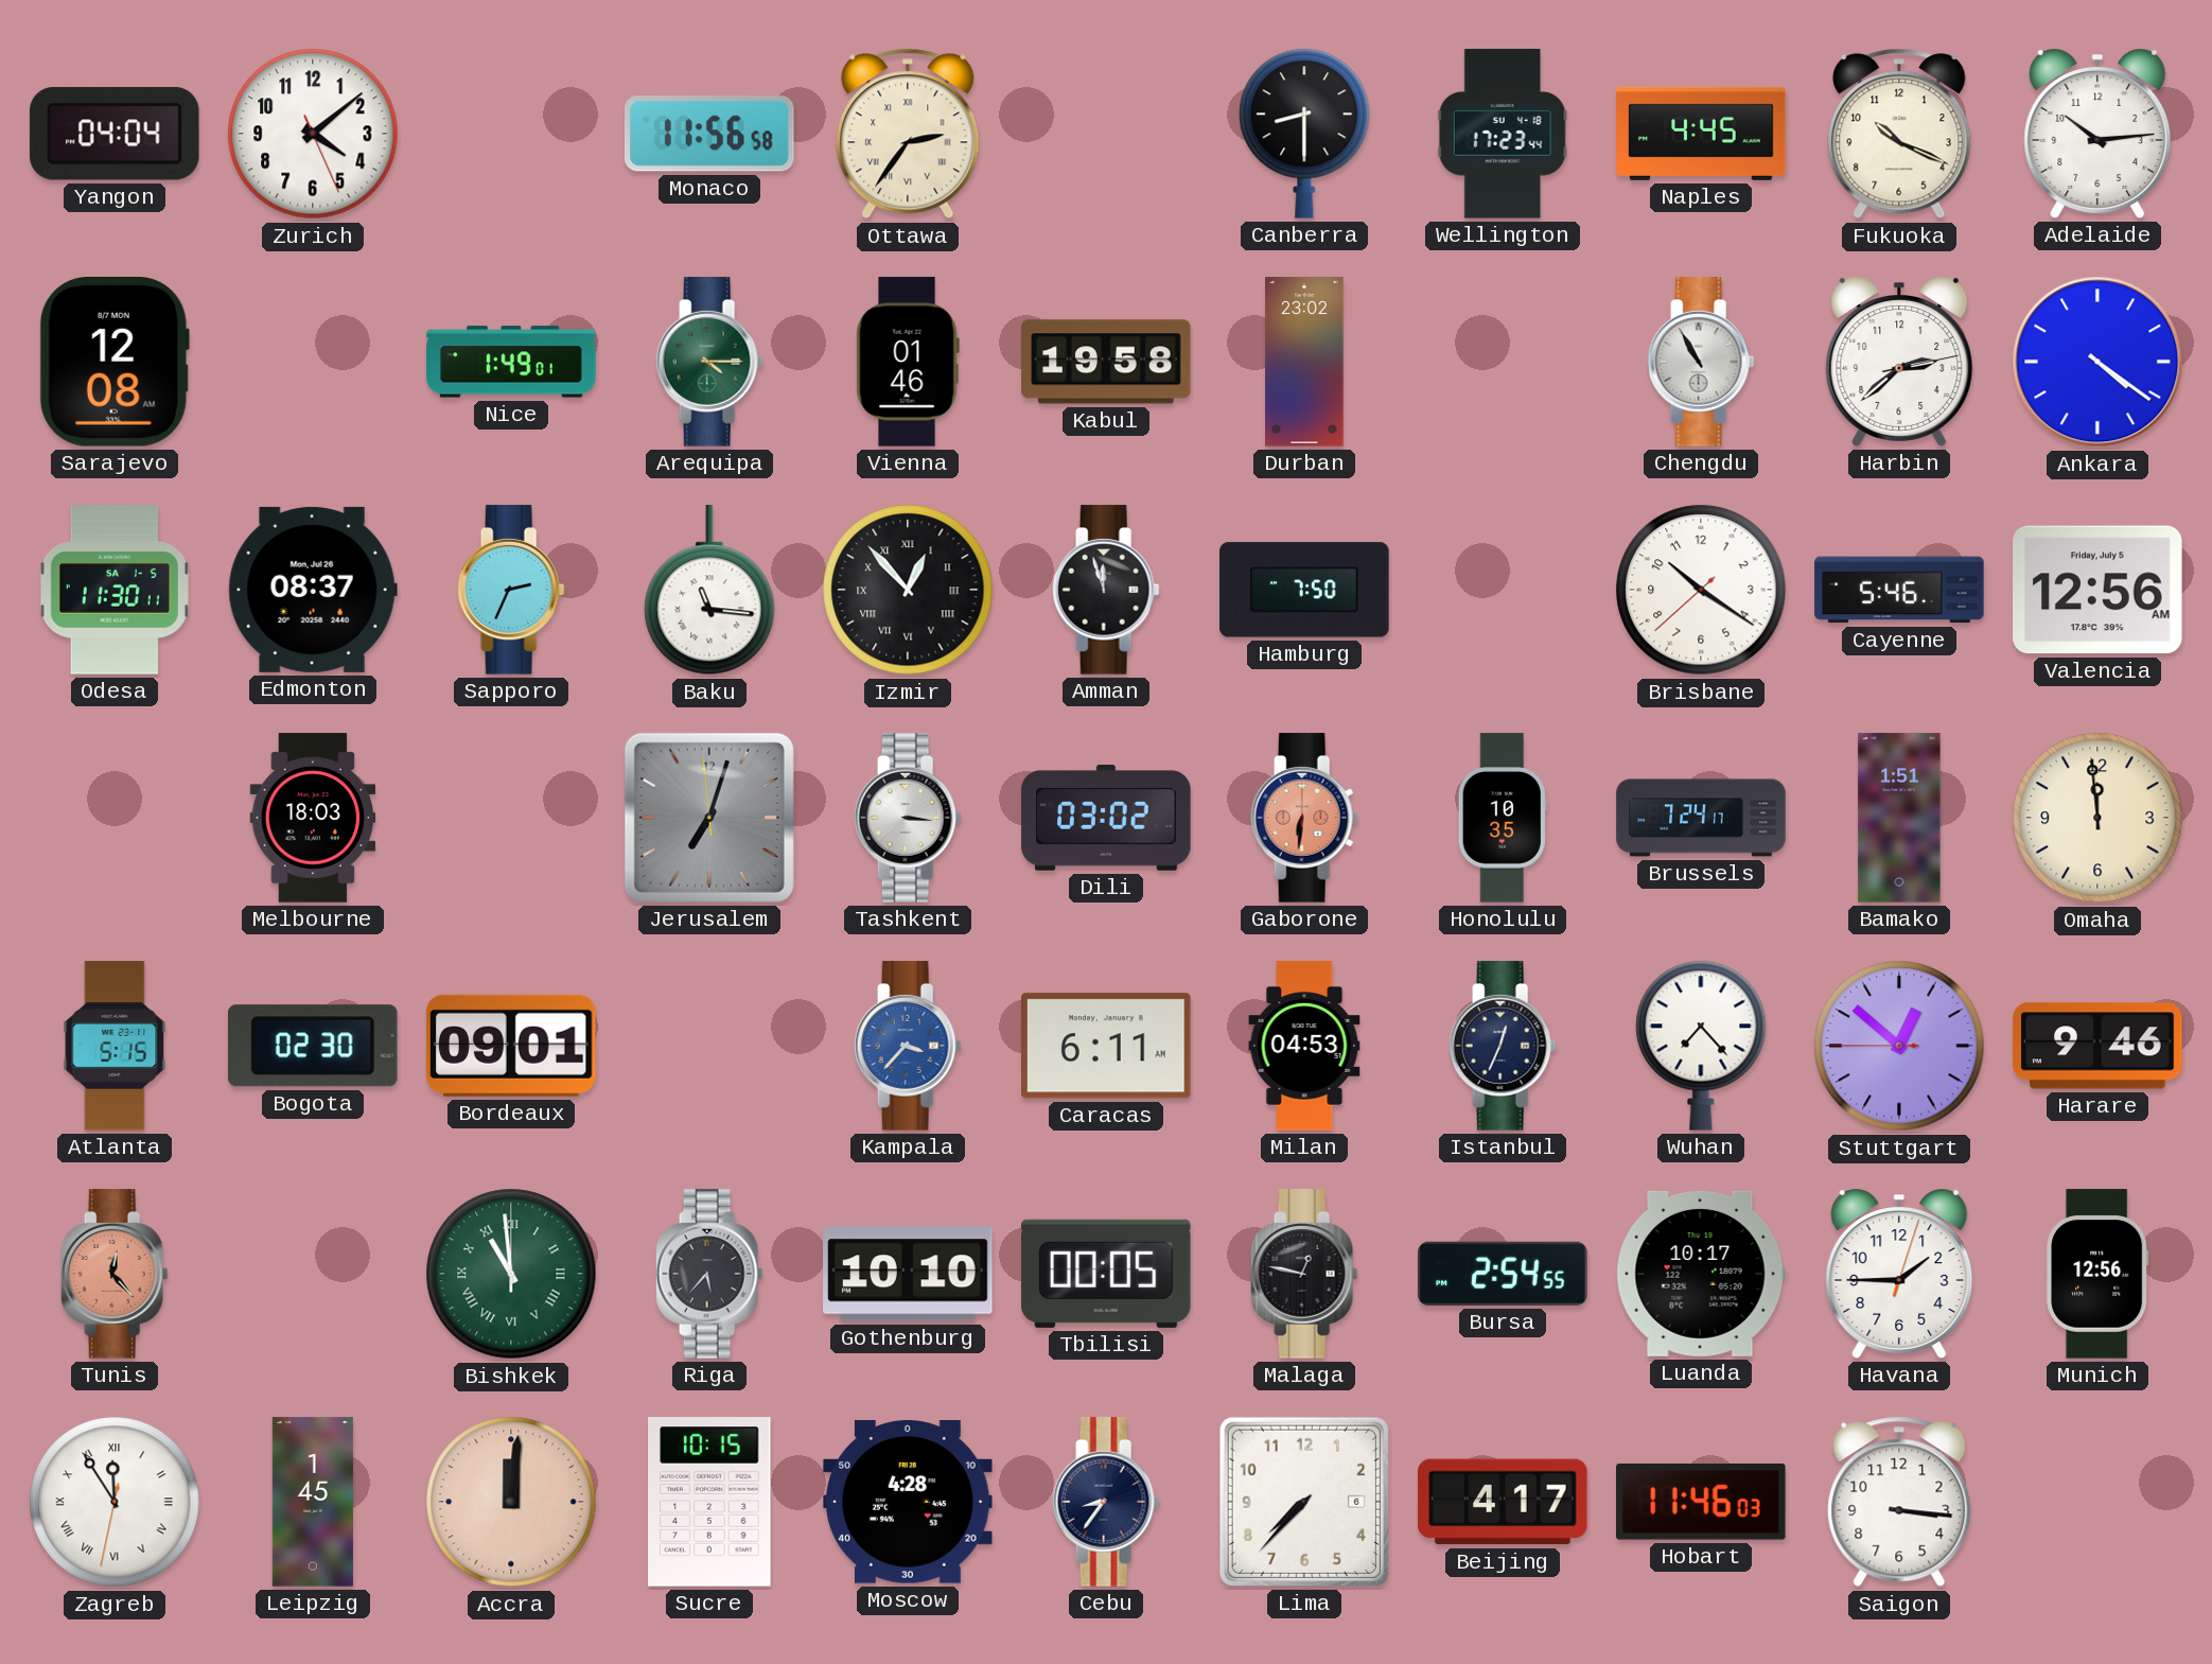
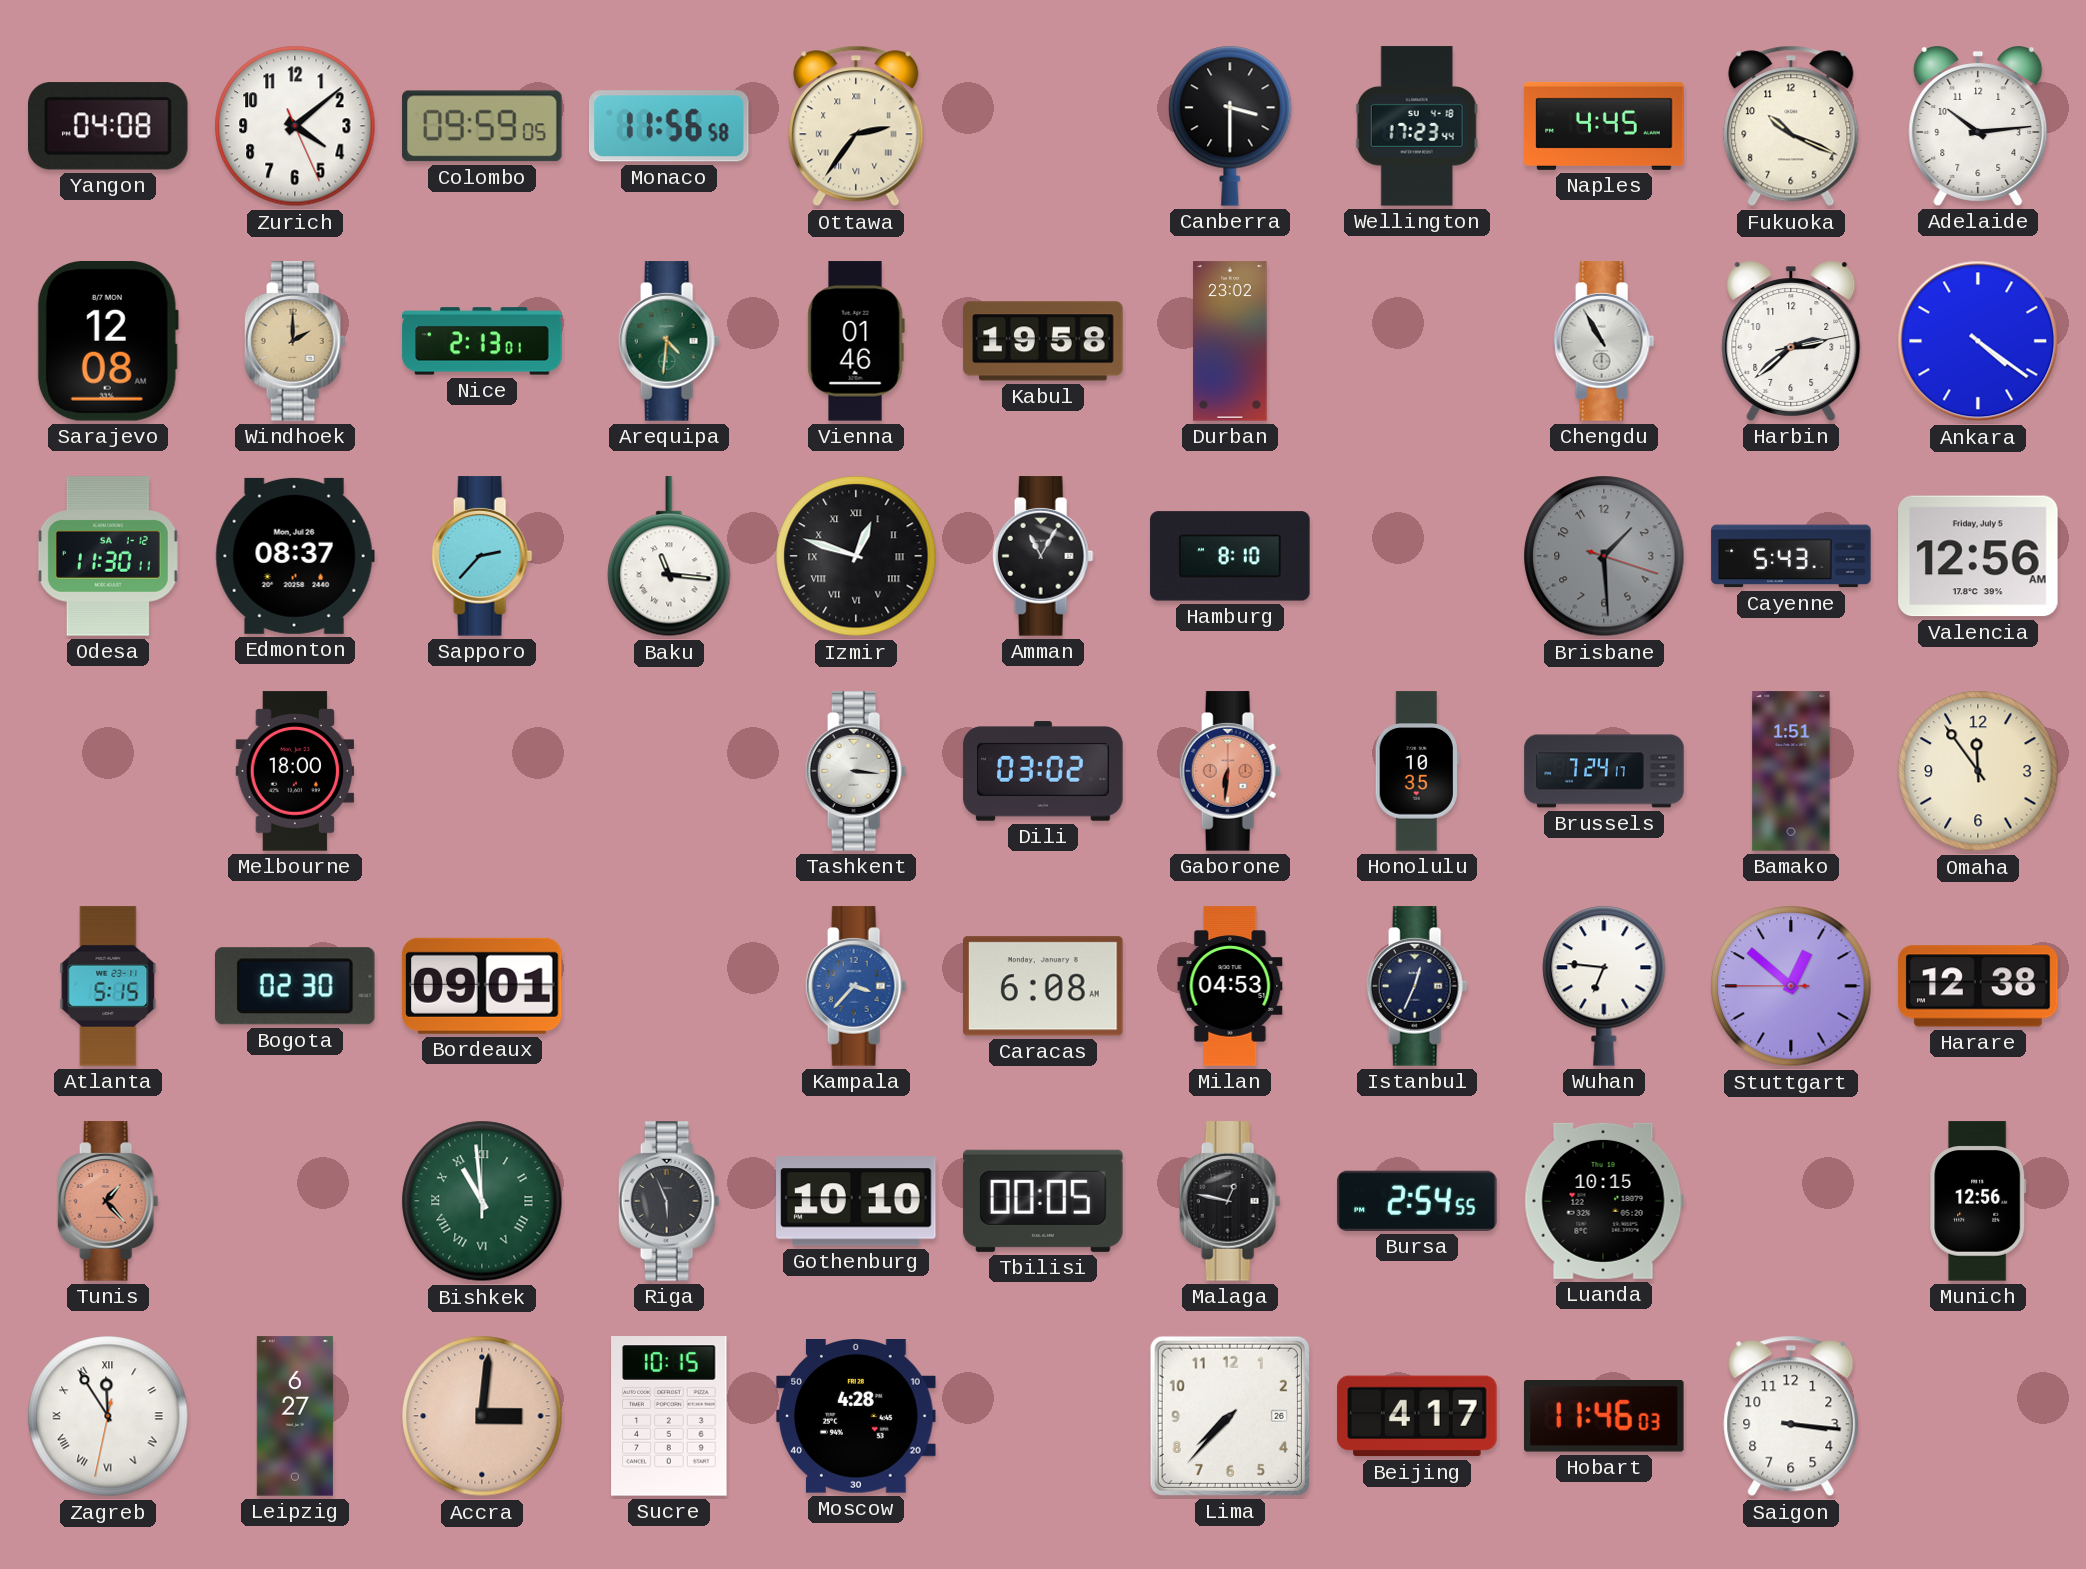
Yangon: 04:04 -> 04:08 (109, 126)
Colombo: none -> 09:59 (482, 126)
Canberra: 8:30 -> 3:30 (1230, 126)
Windhoek: none -> 2:00 (295, 341)
Nice: 1:49 -> 2:13 (482, 341)
Arequipa: 4:15 -> 4:31 (669, 341)
Odesa date: SA 1-5 -> SA 1-12 (108, 556)
Sapporo: 2:34 -> 2:37 (482, 556)
Izmir: 12:53 -> 12:48 (856, 556)
Amman: 11:57 -> 11:05 (1043, 556)
Hamburg: 7:50 -> 8:10 (1230, 556)
Brisbane: 10:20 -> 1:29 (1604, 556)
Brisbane dial: white -> grey (1604, 556)
Cayenne: 5:46 -> 5:43 (1791, 556)
Melbourne: 18:03 -> 18:00 (295, 771)
Jerusalem: 7:02 -> none (709, 818)
Omaha: 11:59 -> 11:54 (1978, 771)
Caracas: 6:11 -> 6:08 (1043, 986)
Wuhan: 7:23 -> 6:46 (1604, 986)
Harare: 9:46 -> 12:38 (1978, 986)
Tunis: 12:23 -> 1:23 (108, 1201)
Riga: 5:37 -> 5:56 (669, 1201)
Luanda: 10:17 -> 10:15 (1604, 1201)
Havana: 1:45 -> none (1899, 1275)
Leipzig: 1:45 -> 6:27 (295, 1416)
Accra: 12:01 -> 3:01 (482, 1416)
Cebu: 8:36 -> none (1106, 1502)
Lima date: 6 -> 26 (1230, 1416)
